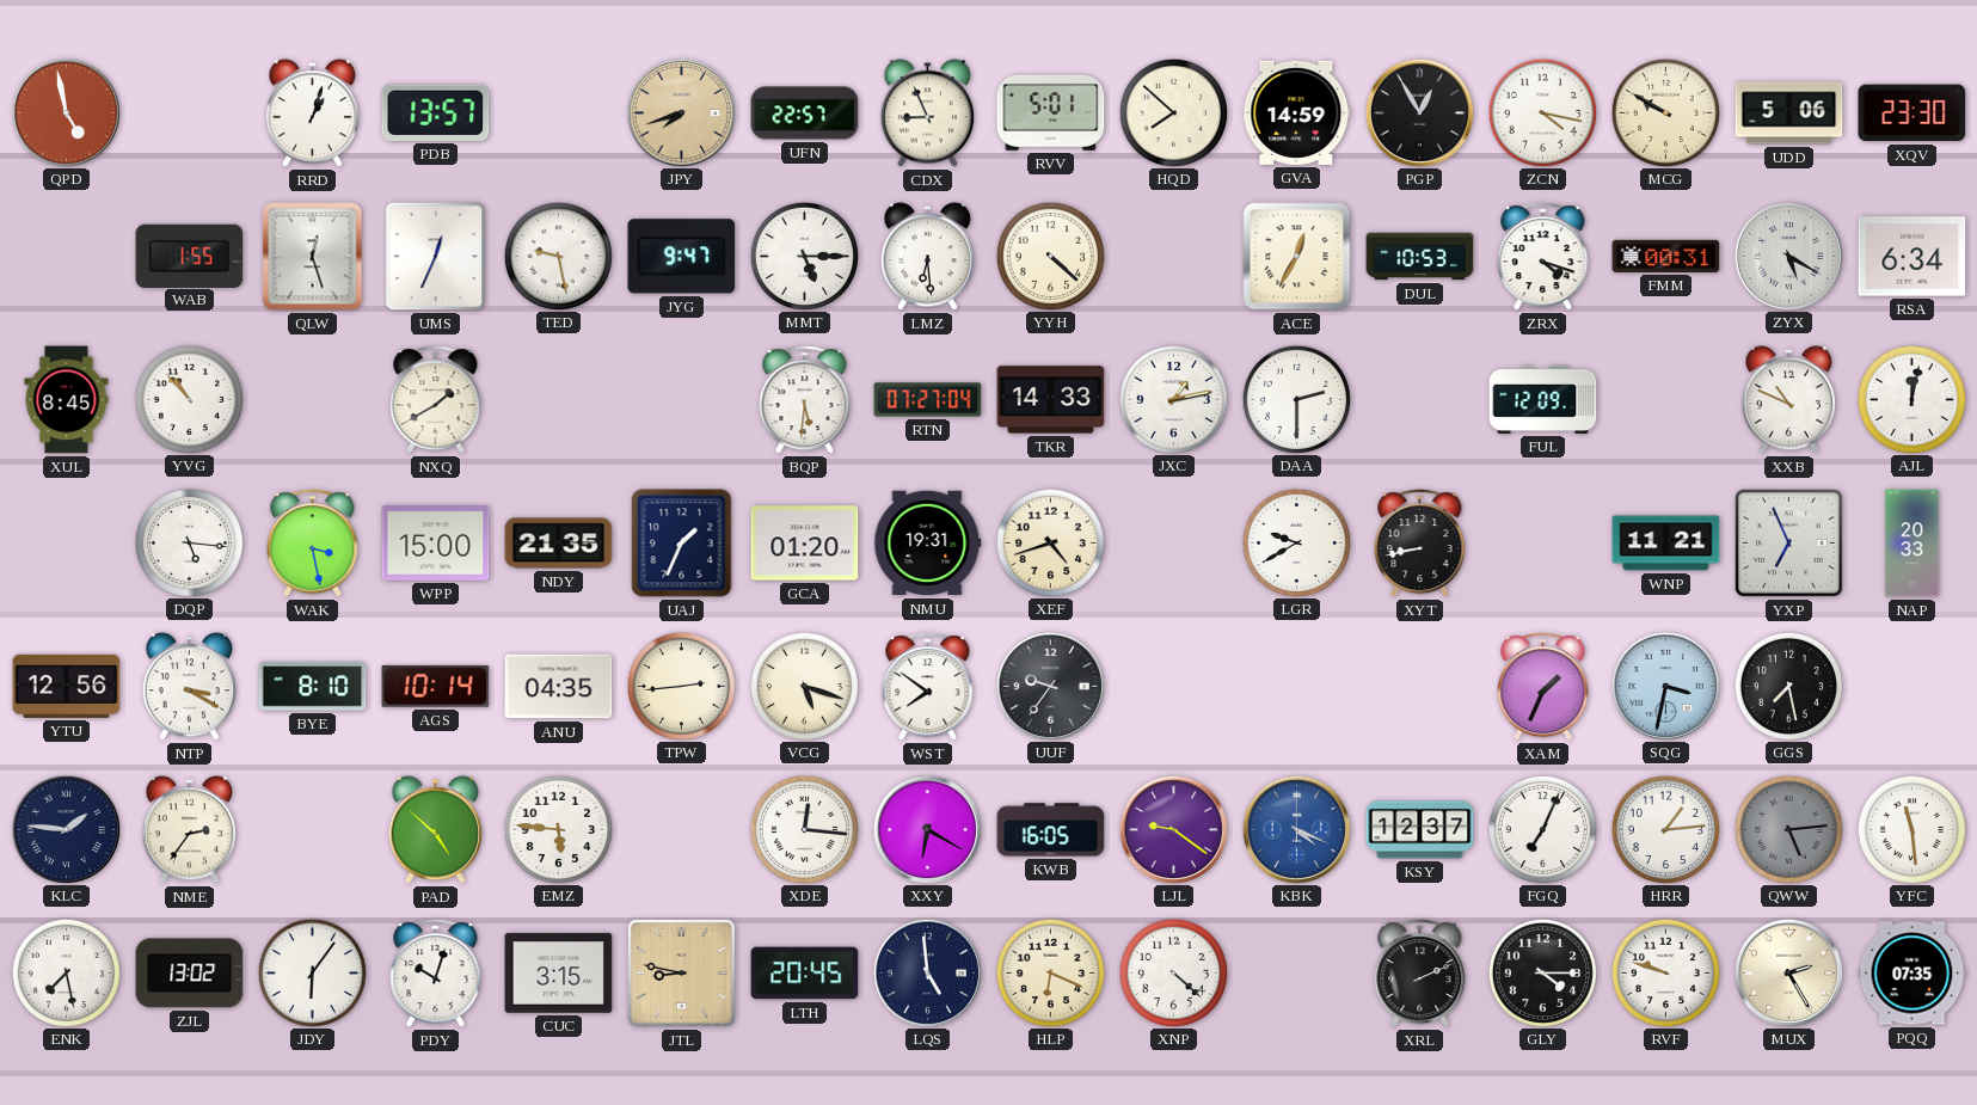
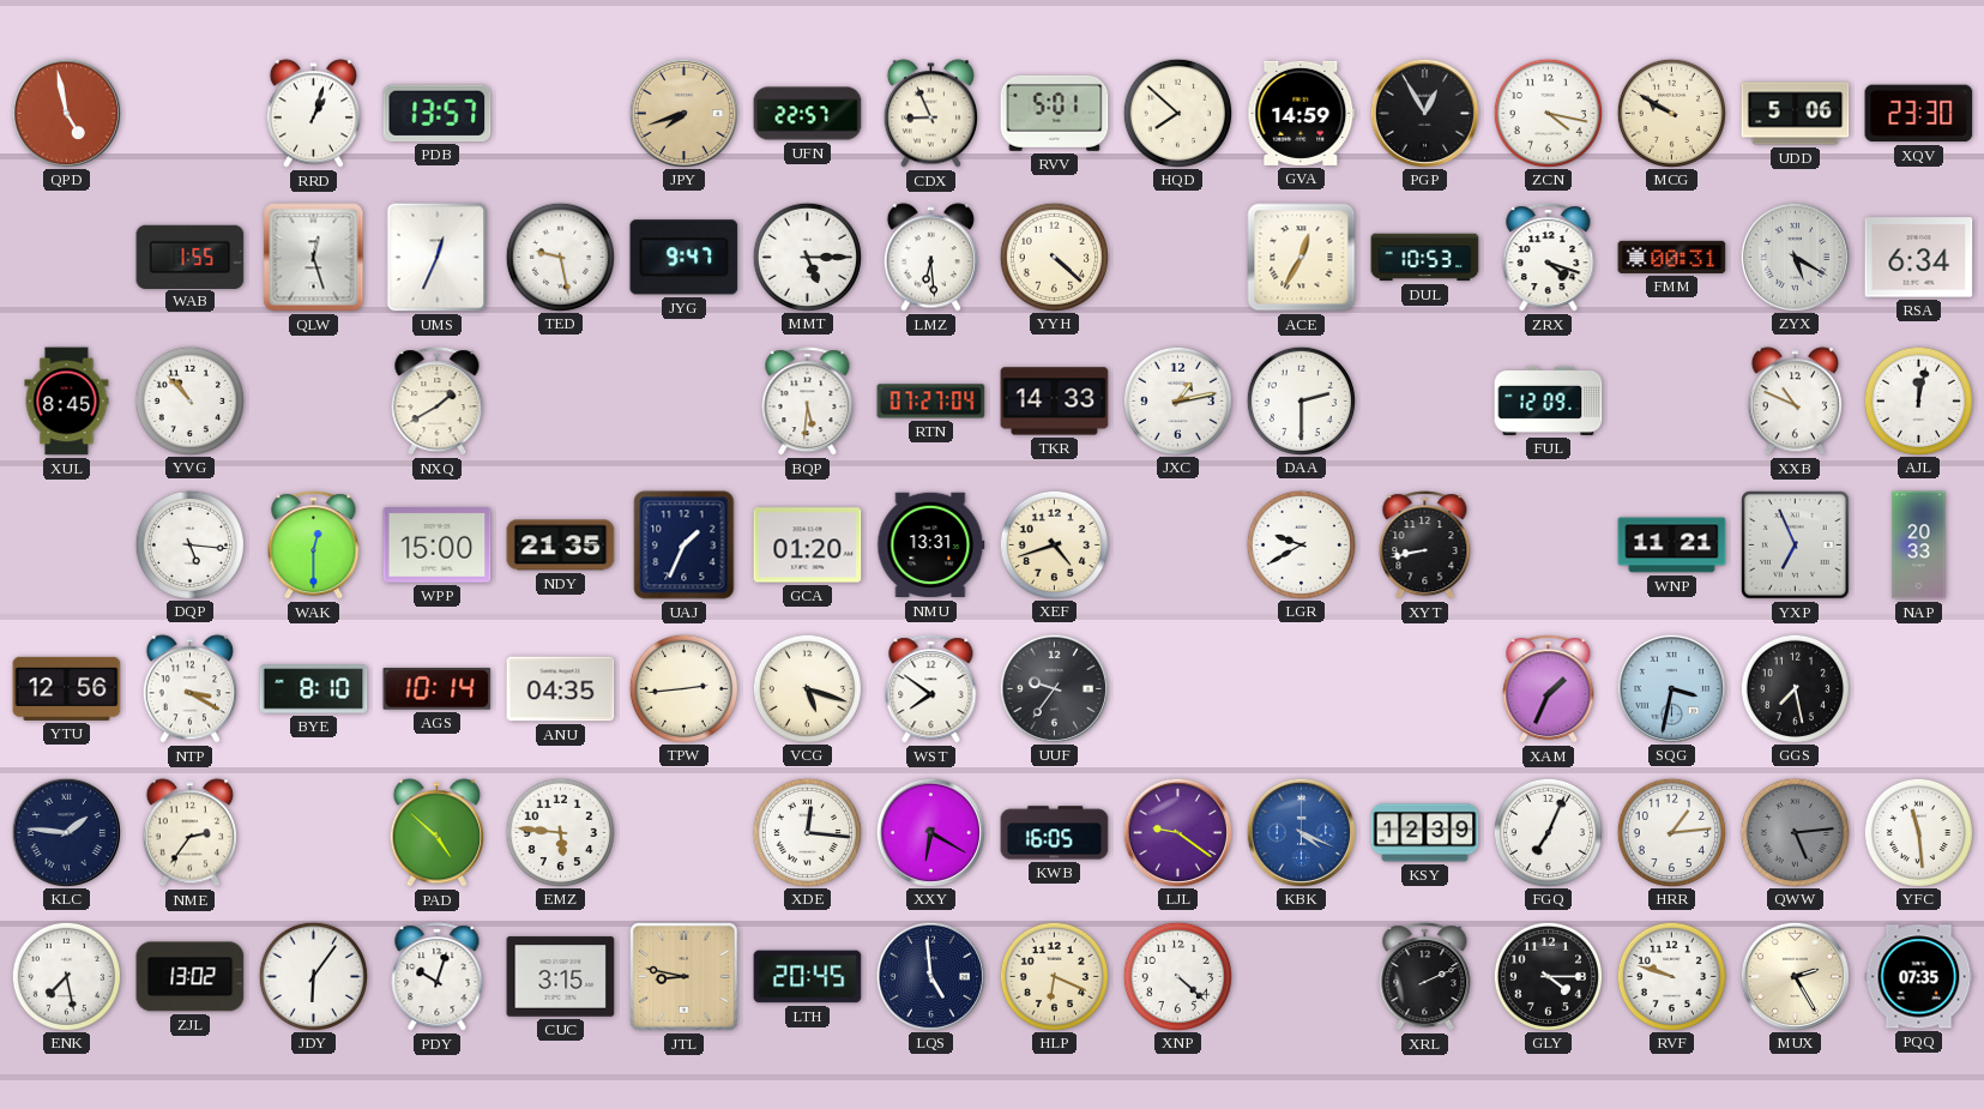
WAK: 3:28 -> 12:30 (314, 546)
NMU: 19:31 -> 13:31 (931, 546)
KSY: 12:37 -> 12:39 (1425, 833)
